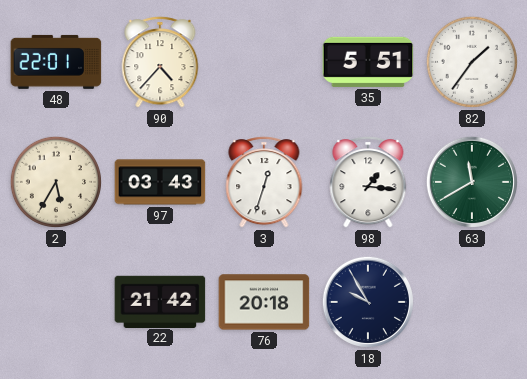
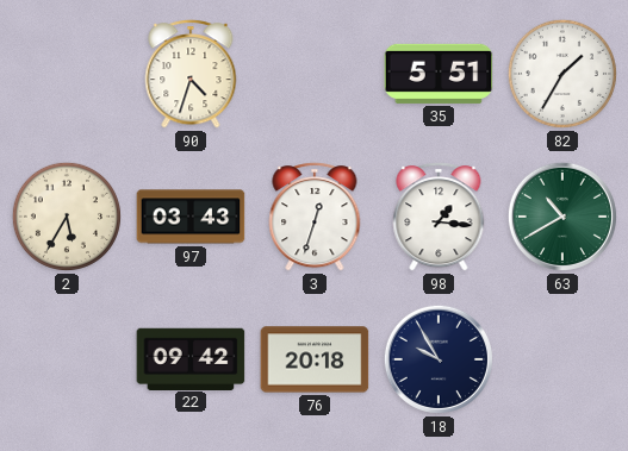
48: 22:01 -> none (56, 62)
90: 4:37 -> 4:33 (191, 74)
82: 1:36 -> 1:35 (562, 74)
63: 11:40 -> 10:40 (562, 217)
22: 21:42 -> 09:42 (191, 358)
